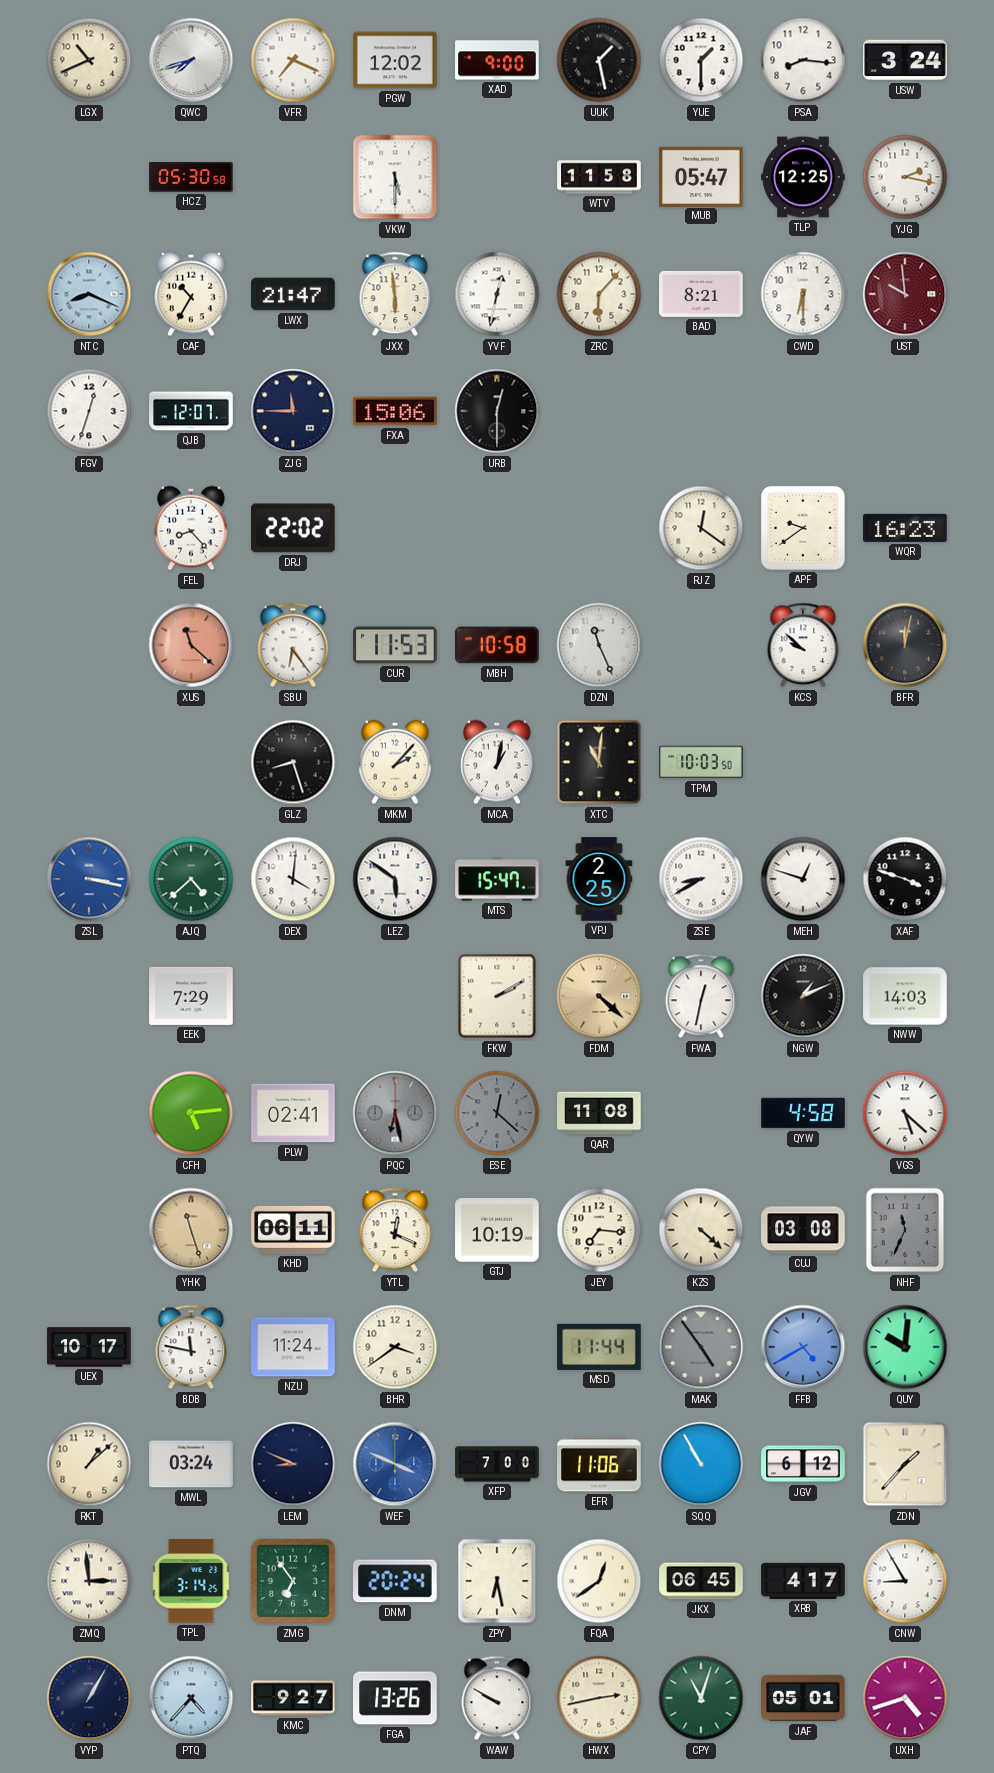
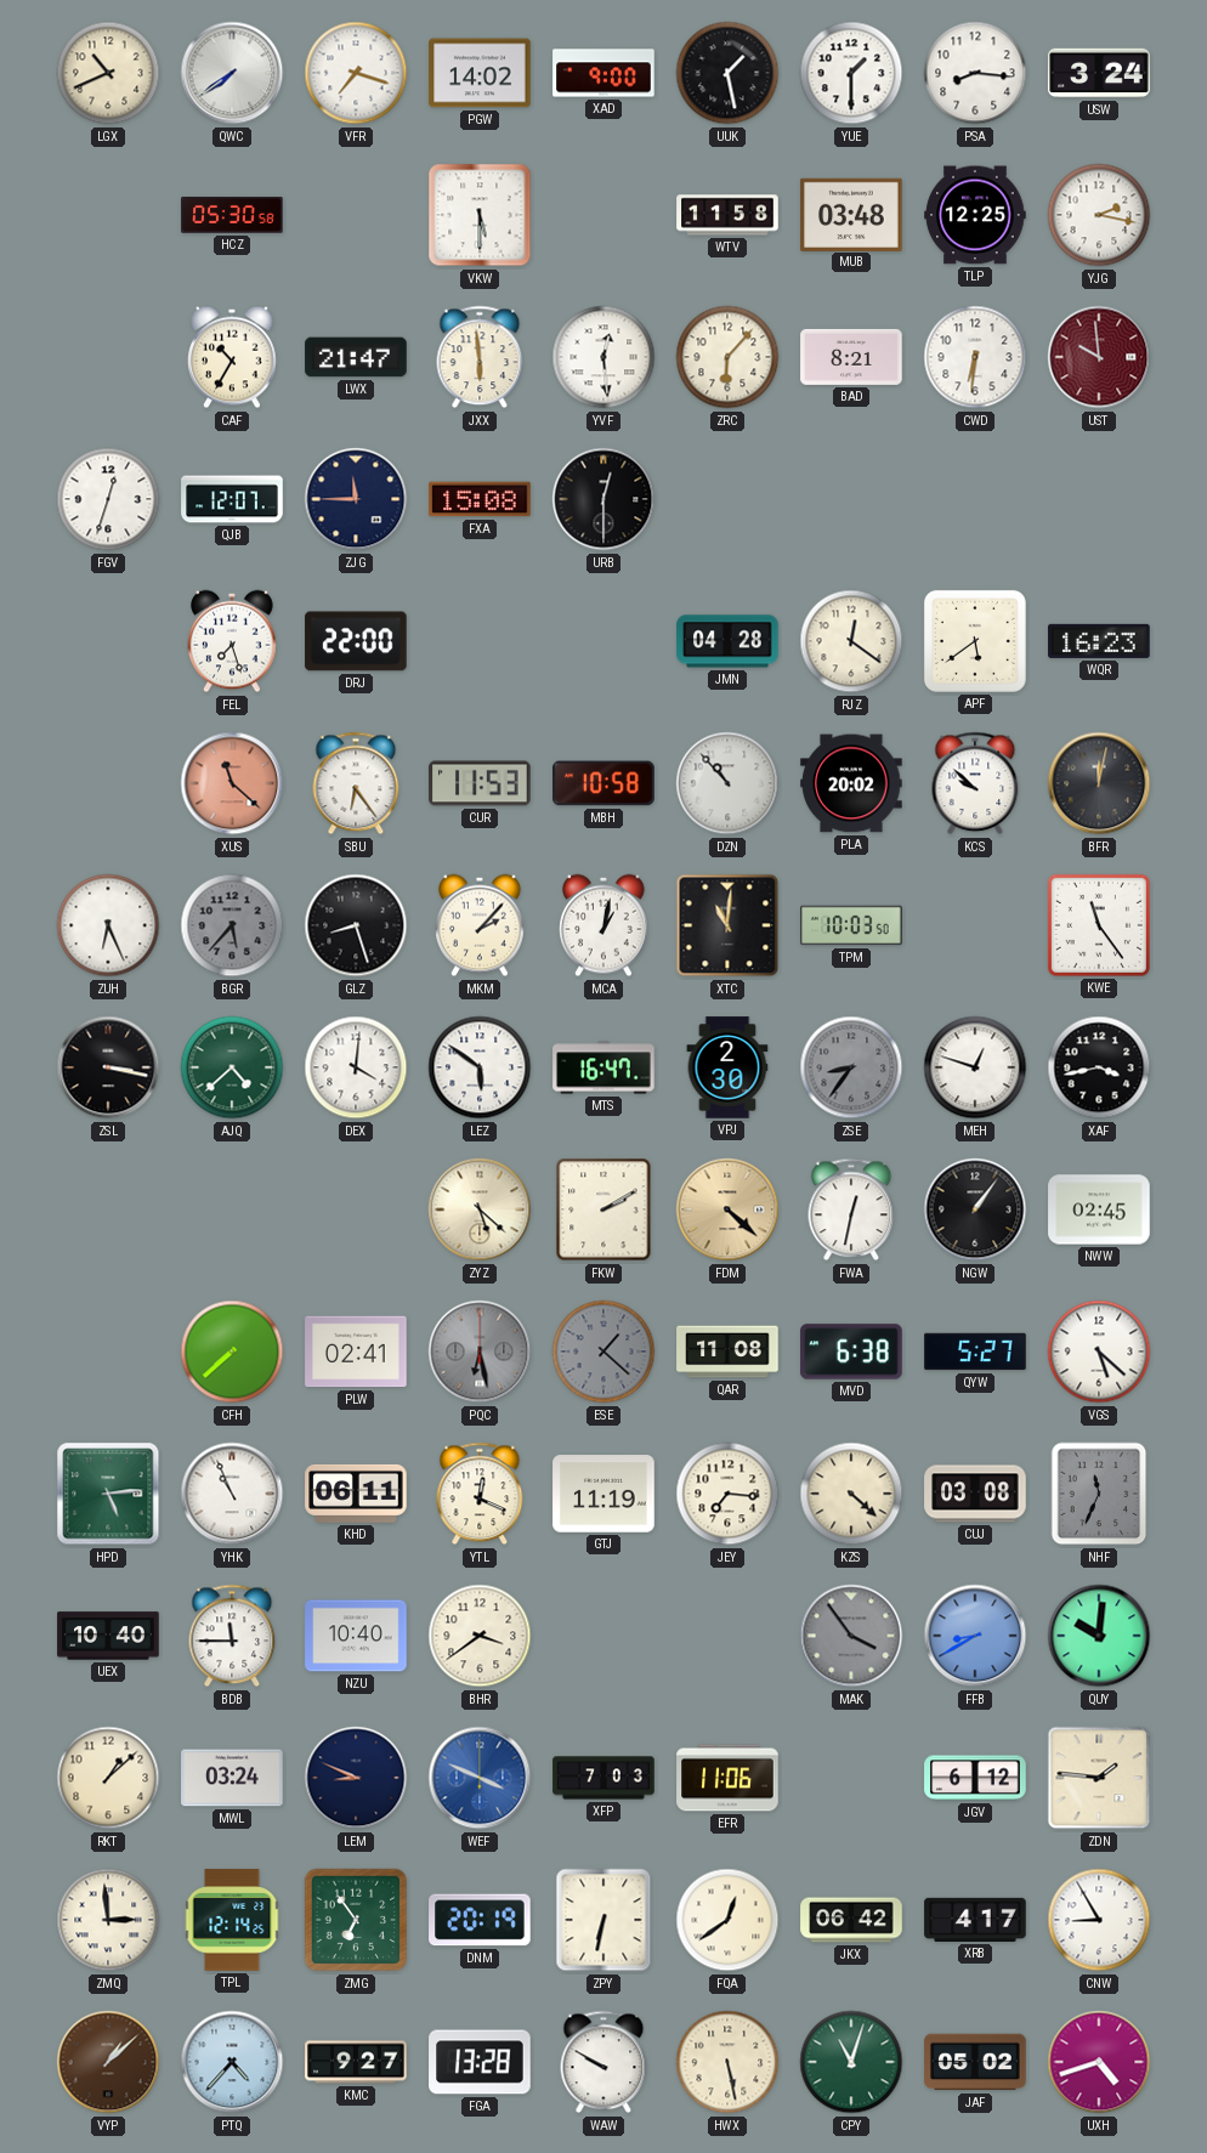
QWC: 7:42 -> 7:39 (232, 73)
VFR: 7:19 -> 7:18 (356, 73)
PGW: 12:02 -> 14:02 (480, 73)
MUB: 05:47 -> 03:48 (851, 214)
NTC: 8:19 -> none (89, 294)
YVF: 12:32 -> 12:29 (603, 357)
CWD: 6:30 -> 6:31 (975, 357)
FXA: 15:06 -> 15:08 (480, 499)
FEL: 8:23 -> 7:27 (232, 641)
DRJ: 22:02 -> 22:00 (356, 641)
JMN: none -> 04:28 (727, 641)
APF: 9:39 -> 5:39 (975, 641)
DZN: 11:26 -> 10:53 (727, 783)
PLA: none -> 20:02 (851, 783)
ZUH: none -> 6:26 (108, 925)
BGR: none -> 5:37 (232, 925)
KWE: none -> 11:24 (1099, 925)
ZSL dial: blue -> black (108, 1067)
MTS: 15:47 -> 16:47 (603, 1067)
VPJ: 2:25 -> 2:30 (727, 1067)
ZSE: 8:40 -> 8:36 (851, 1067)
ZSE dial: white -> grey (851, 1067)
XAF: 3:48 -> 3:43 (1099, 1067)
EEK: 7:29 -> none (191, 996)
ZYZ: none -> 5:22 (480, 1209)
NGW: 1:11 -> 1:06 (975, 1209)
NWW: 14:03 -> 02:45 (1099, 1209)
CFH: 5:14 -> 7:38 (232, 1352)
ESE: 12:22 -> 1:22 (603, 1352)
MVD: none -> 6:38 (851, 1352)
QYW: 4:58 -> 5:27 (975, 1352)
HPD: none -> 5:14 (108, 1494)
YHK: 11:27 -> 10:56 (232, 1494)
YHK dial: champagne -> white (232, 1494)
GTJ: 10:19 -> 11:19 (603, 1494)
UEX: 10:17 -> 10:40 (108, 1636)
BDB: 11:47 -> 11:45 (232, 1636)
NZU: 11:24 -> 10:40 (356, 1636)
MSD: 11:44 -> none (599, 1347)
MAK: 4:54 -> 3:54 (851, 1636)
FFB: 4:40 -> 8:40 (975, 1636)
XFP: 7:00 -> 7:03 (603, 1778)
SQQ: 10:55 -> none (701, 1464)
ZDN: 1:37 -> 1:46 (1099, 1778)
TPL: 3:14 -> 12:14 (232, 1920)
DNM: 20:24 -> 20:19 (480, 1920)
ZPY: 6:28 -> 6:32 (603, 1920)
JKX: 06:45 -> 06:42 (851, 1920)
VYP: 1:05 -> 1:08 (108, 2062)
VYP dial: navy -> brown (108, 2062)
FGA: 13:26 -> 13:28 (480, 2062)
HWX: 2:43 -> 5:28 (727, 2062)
JAF: 05:01 -> 05:02 (975, 2062)
